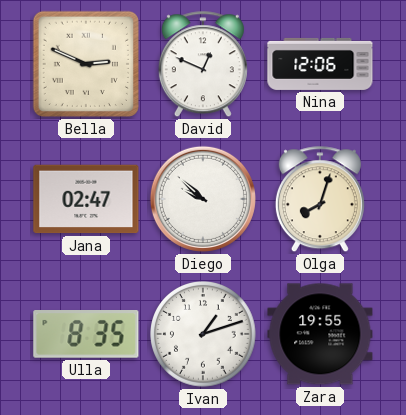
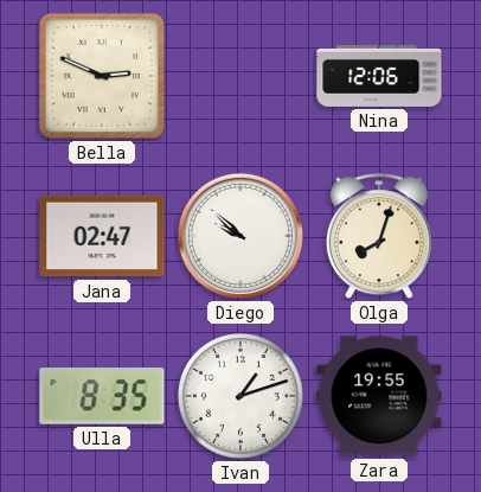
David: 12:49 -> none (203, 65)
